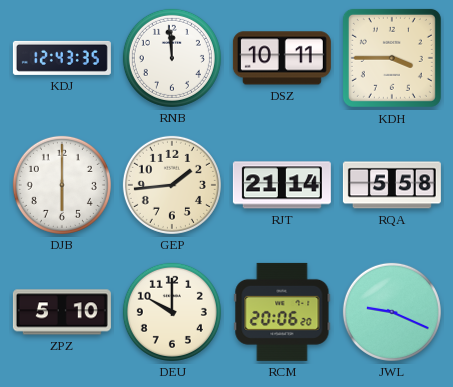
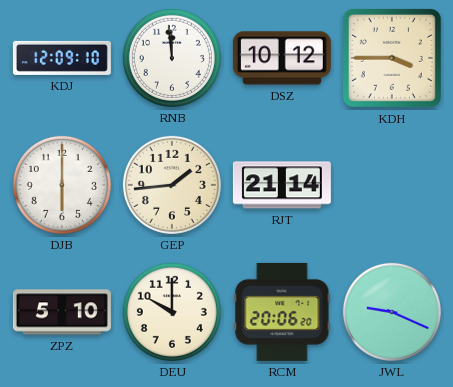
KDJ: 12:43 -> 12:09 (62, 58)
DSZ: 10:11 -> 10:12 (282, 58)
RQA: 5:58 -> none (392, 185)
